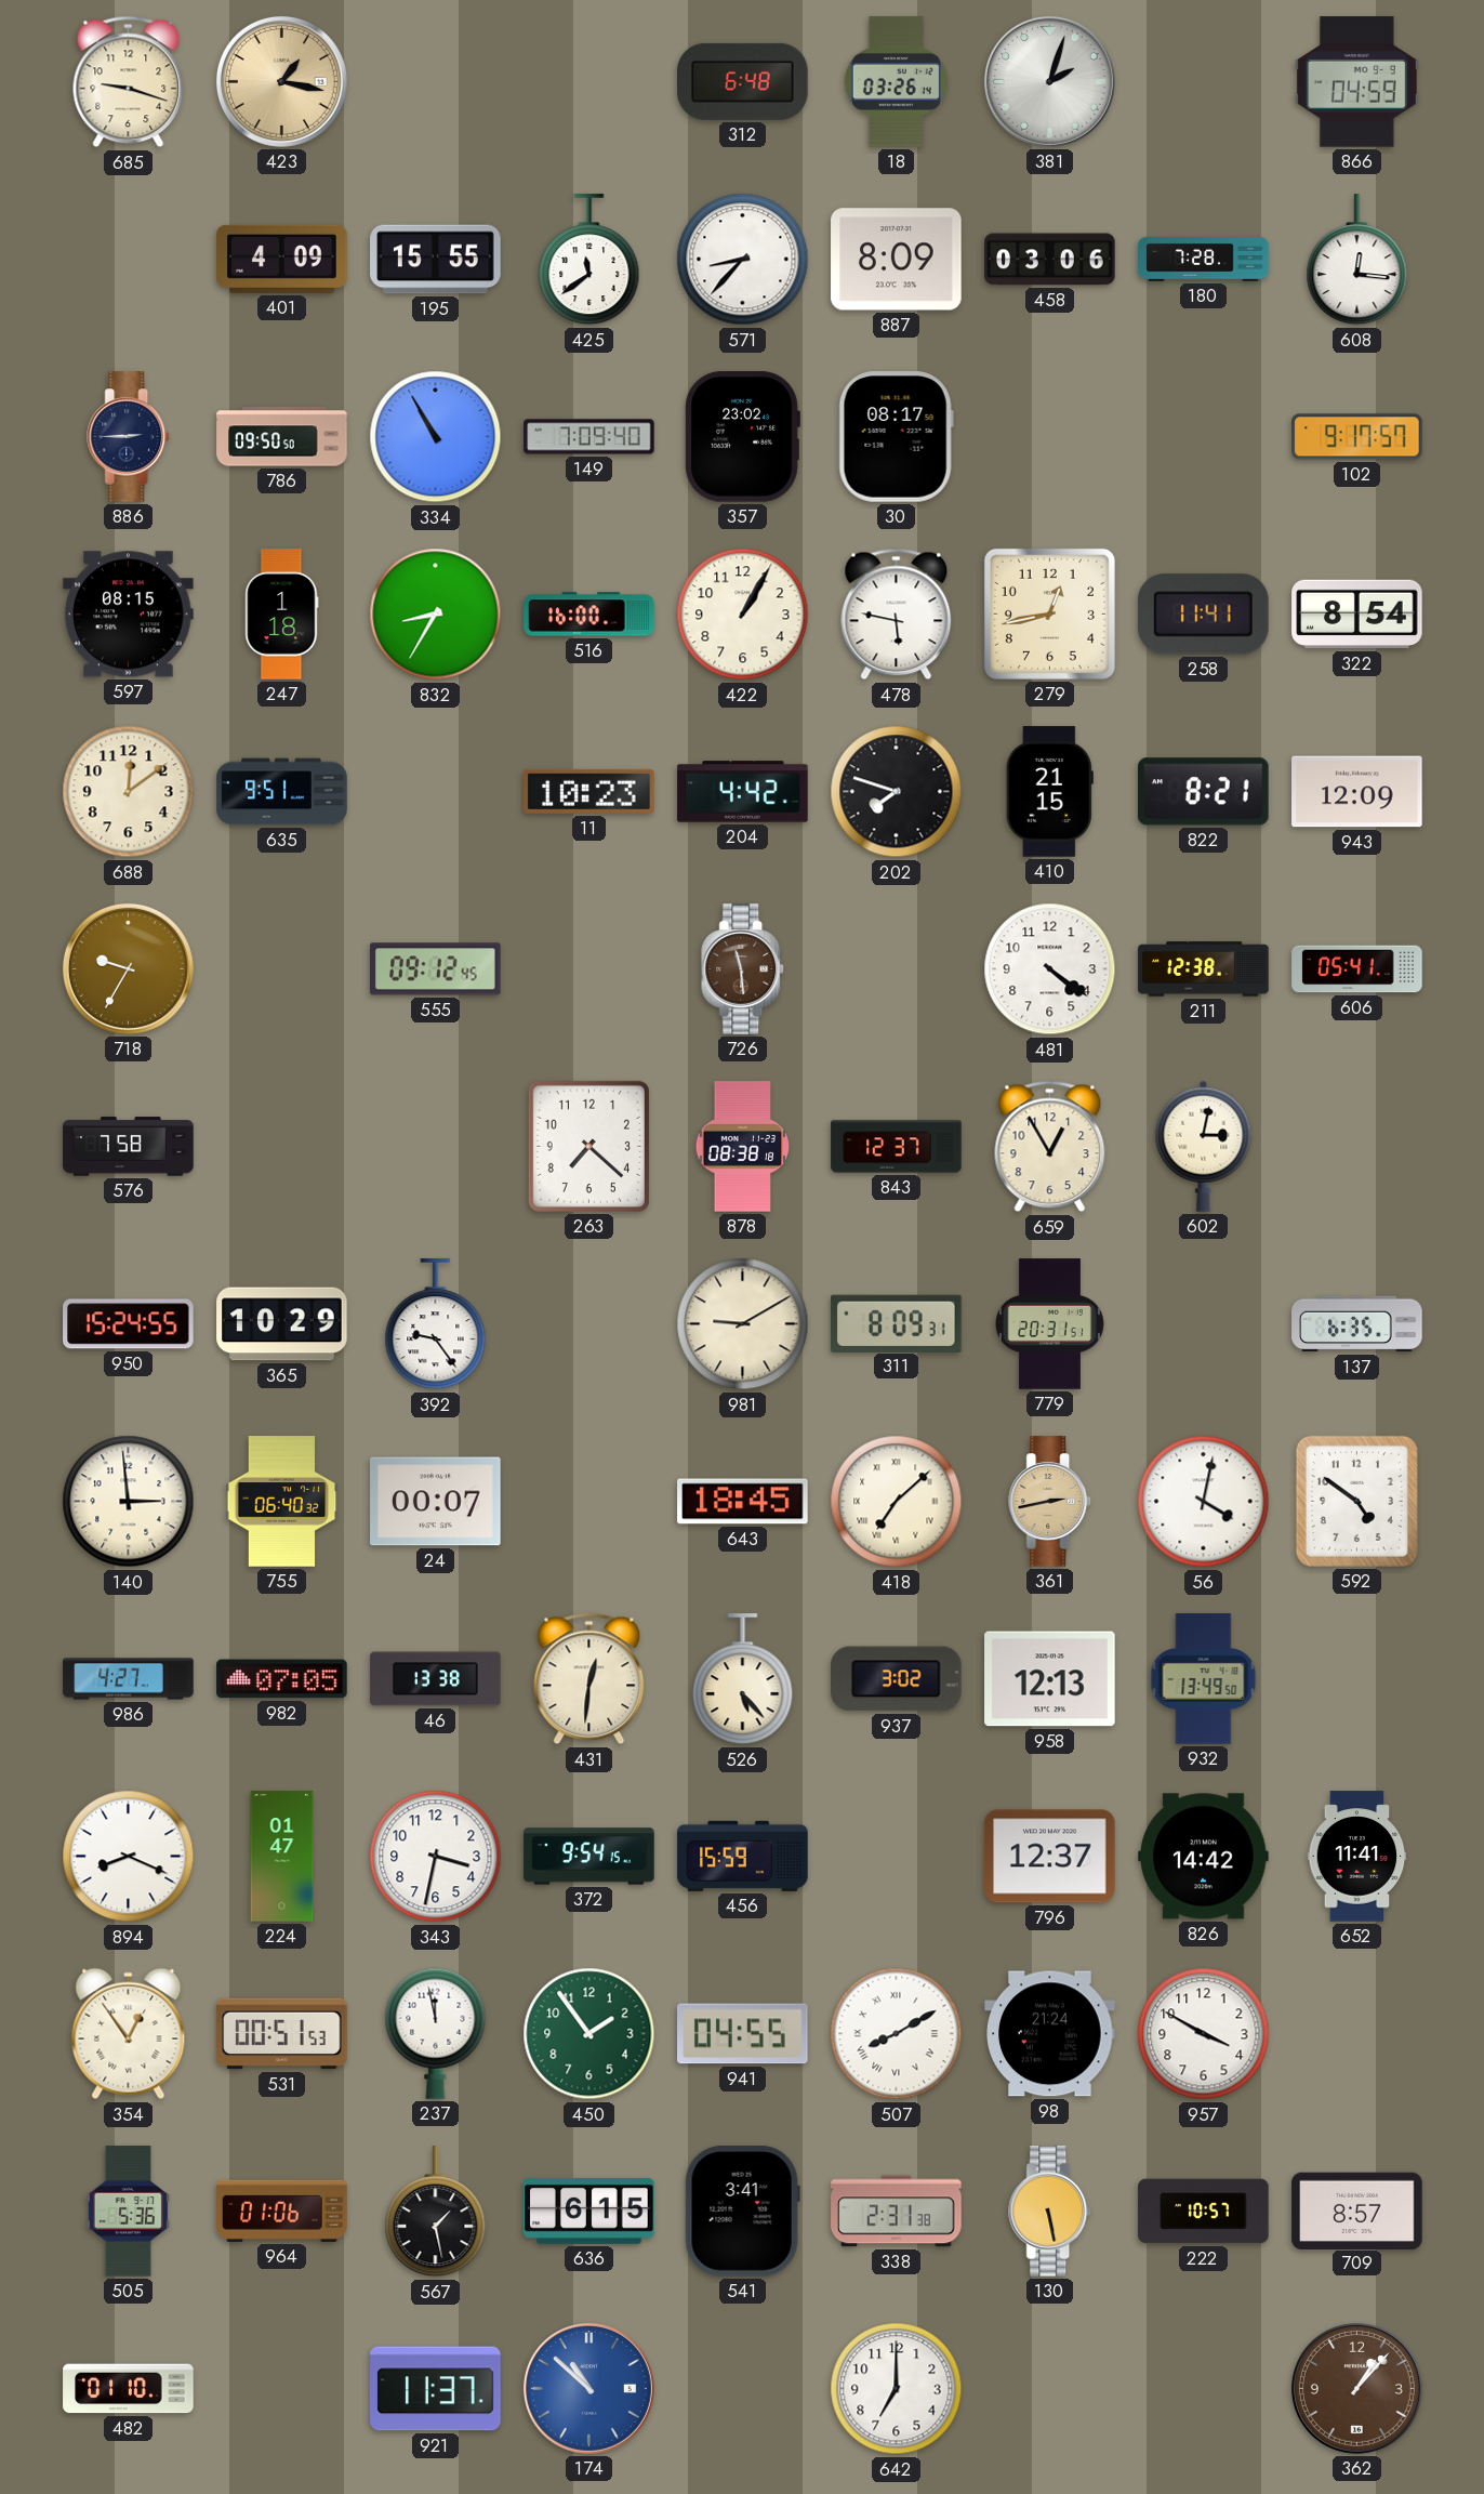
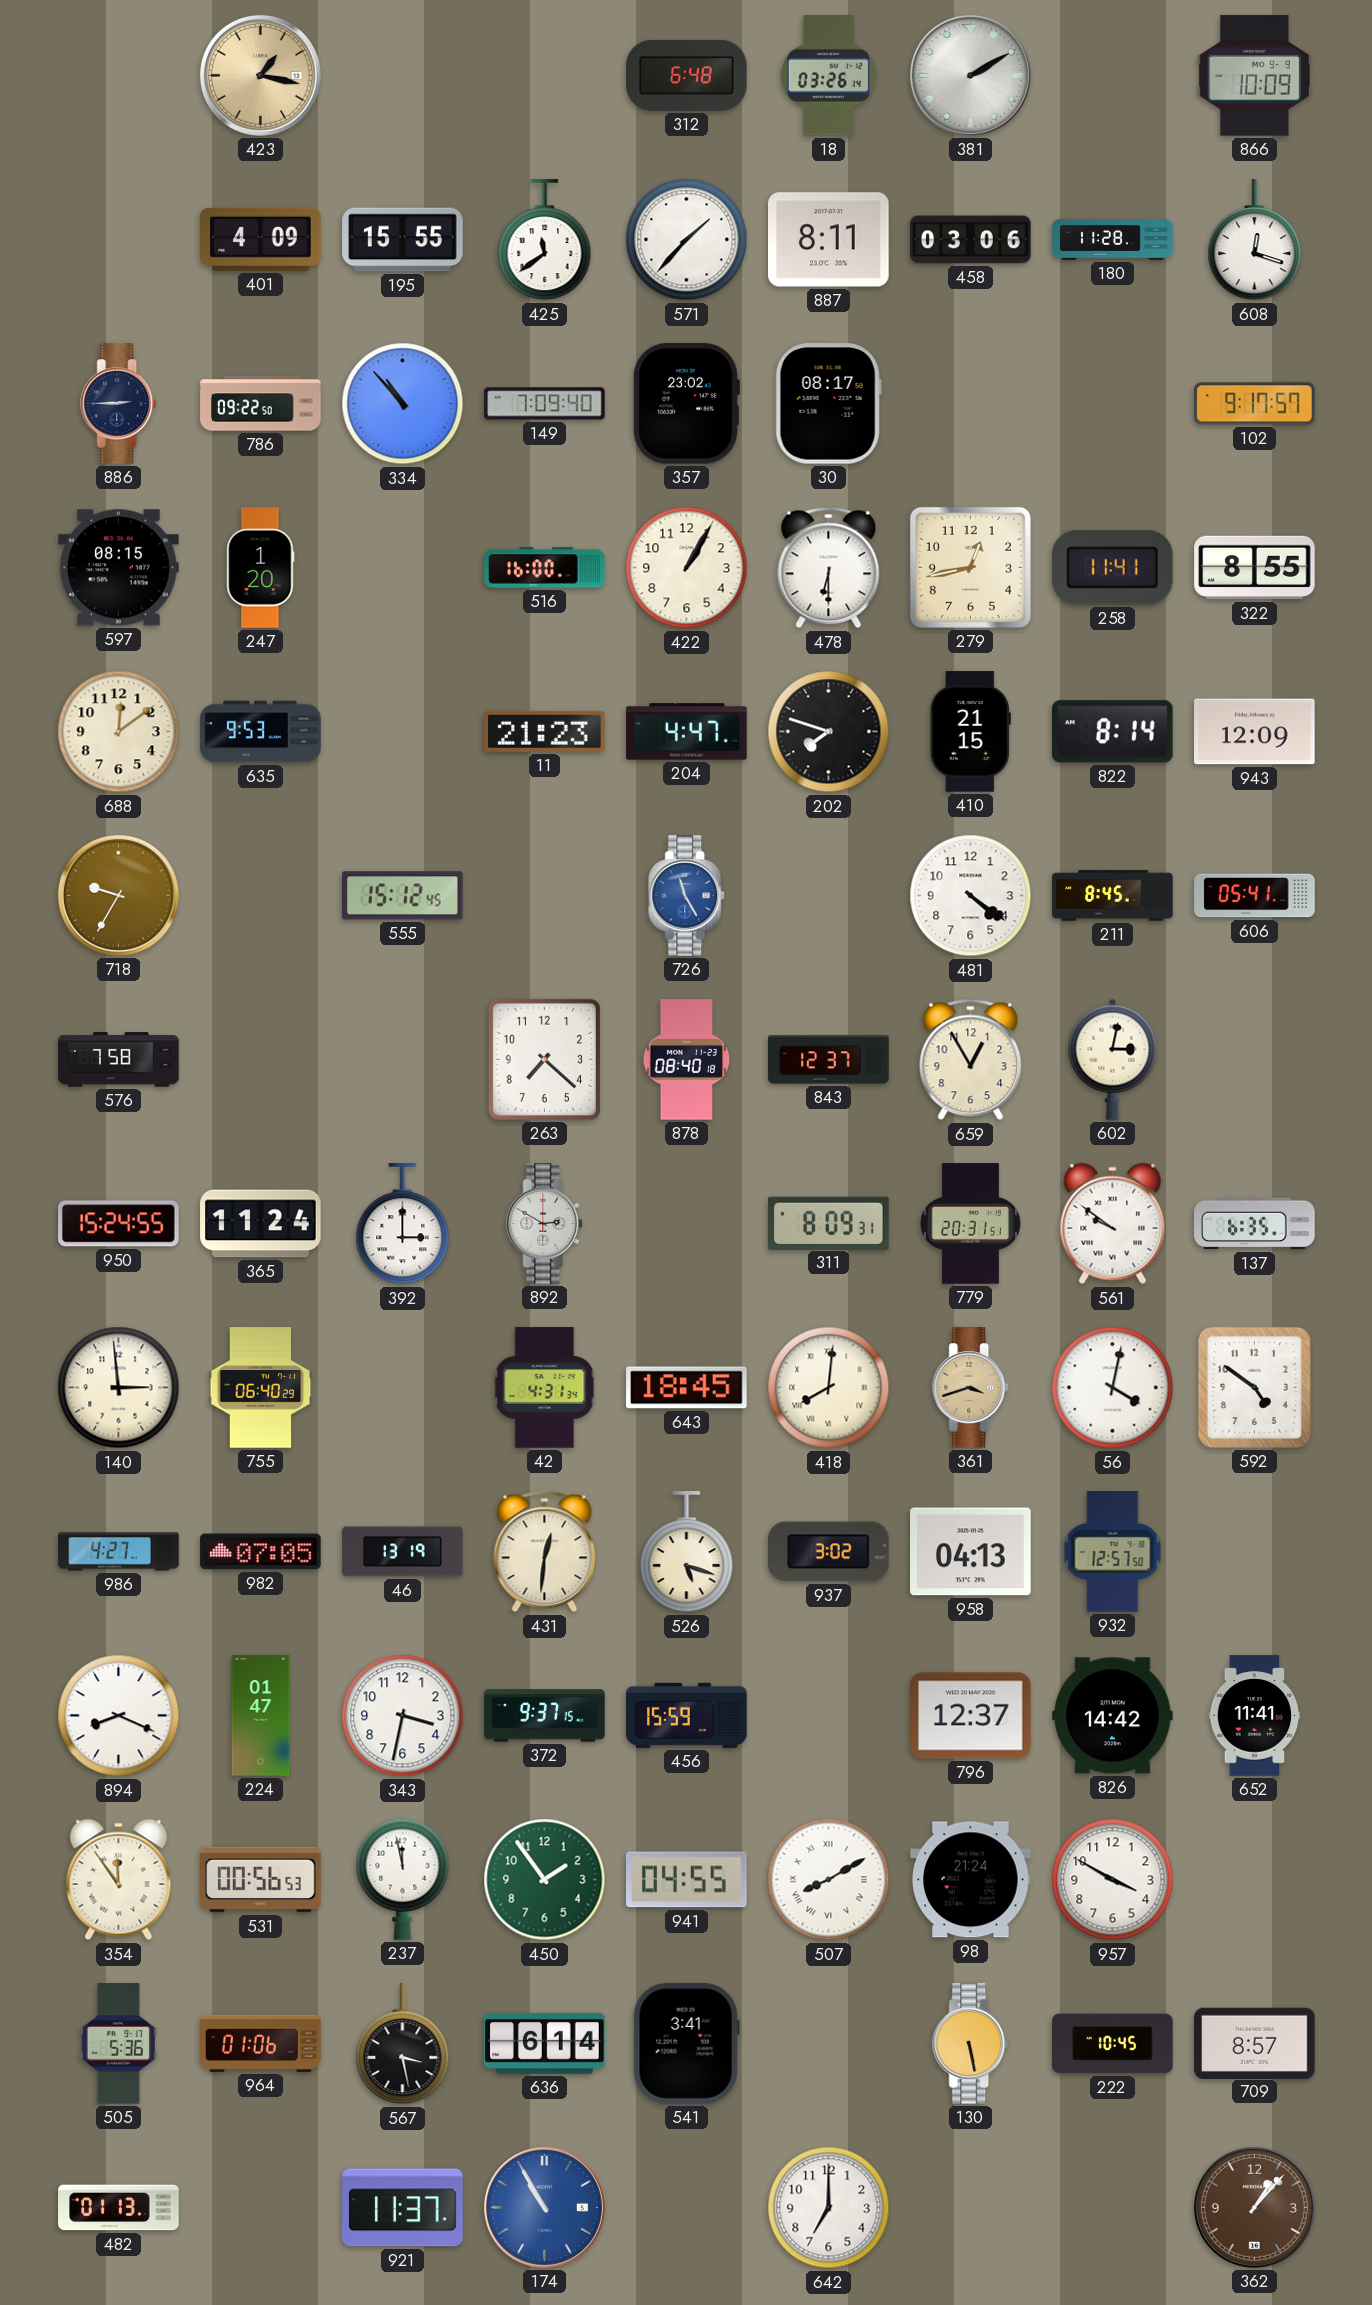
685: 9:18 -> none (129, 82)
381: 2:03 -> 2:10 (970, 75)
866: 04:59 -> 10:09 (1254, 76)
571: 8:37 -> 1:37 (687, 240)
887: 8:09 -> 8:11 (829, 240)
180: 7:28 -> 11:28 (1113, 240)
608: 12:16 -> 12:18 (1255, 240)
786: 09:50 -> 09:22 (261, 404)
334: 10:55 -> 10:53 (403, 404)
247: 1:18 -> 1:20 (261, 568)
832: 8:35 -> none (436, 615)
478: 5:47 -> 6:30 (829, 568)
322: 8:54 -> 8:55 (1255, 568)
635: 9:51 -> 9:53 (261, 732)
11: 10:23 -> 21:23 (545, 731)
204: 4:42 -> 4:47 (687, 732)
822: 8:21 -> 8:14 (1113, 732)
555: 09:12 -> 15:12 (403, 896)
726: 11:29 -> 11:25 (687, 896)
726 dial: brown -> blue (687, 896)
211: 12:38 -> 8:45 (1113, 896)
878: 08:38 -> 08:40 (686, 1060)
365: 10:29 -> 11:24 (261, 1224)
392: 9:24 -> 3:00 (403, 1224)
892: none -> 2:50 (545, 1224)
981: 9:10 -> none (743, 1324)
561: none -> 9:51 (1113, 1224)
755: 06:40:32 -> 06:40:29 (261, 1388)
24: 00:07 -> none (436, 1502)
42: none -> 4:31 (545, 1388)
418: 7:08 -> 8:01 (829, 1388)
361: 2:43 -> 3:42 (971, 1388)
46: 13:38 -> 13:19 (403, 1552)
526: 5:23 -> 5:18 (687, 1552)
958: 12:13 -> 04:13 (971, 1552)
932: 13:49 -> 12:57 (1113, 1552)
372: 9:54 -> 9:37 (545, 1716)
354: 12:54 -> 11:54 (119, 1880)
531: 00:51 -> 00:56 (261, 1880)
567: 1:28 -> 3:28 (403, 2044)
636: 6:15 -> 6:14 (545, 2043)
338: 2:31 -> none (897, 2212)
222: 10:57 -> 10:45 (1113, 2044)
482: 01:10 -> 01:13 (119, 2208)
174: 10:52 -> 10:55 (544, 2207)
